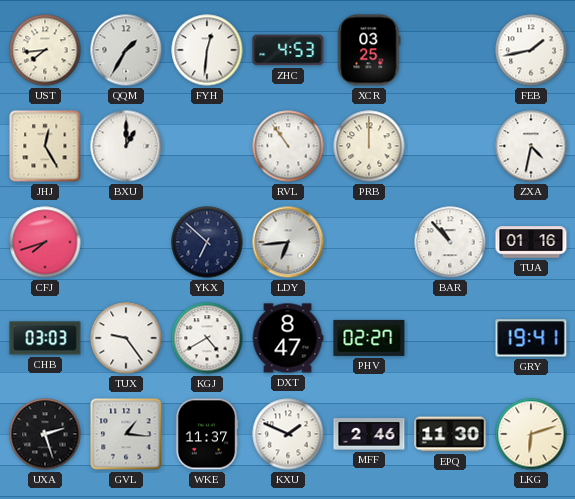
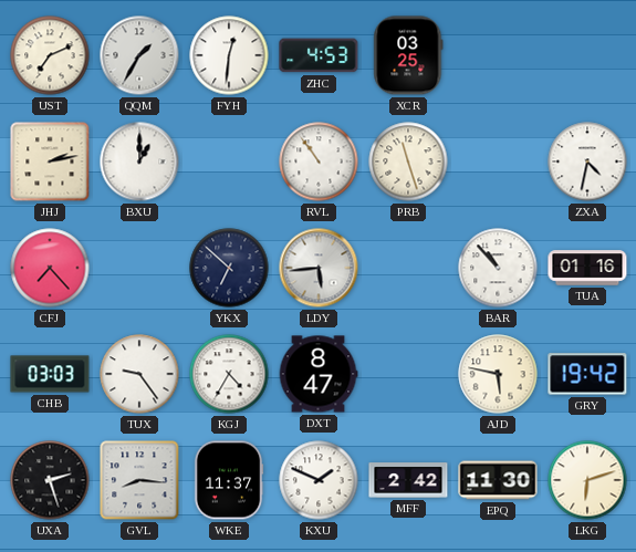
UST: 7:44 -> 7:11 (50, 55)
FEB: 1:43 -> none (531, 50)
JHJ: 12:25 -> 2:13 (50, 162)
PRB: 12:00 -> 11:27 (408, 162)
CFJ: 7:42 -> 7:23 (50, 268)
LDY: 6:44 -> 5:44 (319, 268)
KGJ: 4:40 -> 4:35 (229, 374)
PHV: 02:27 -> none (369, 338)
AJD: none -> 5:47 (498, 374)
GRY: 19:41 -> 19:42 (587, 374)
GVL: 1:16 -> 8:16 (139, 480)
MFF: 2:46 -> 2:42 (408, 480)
